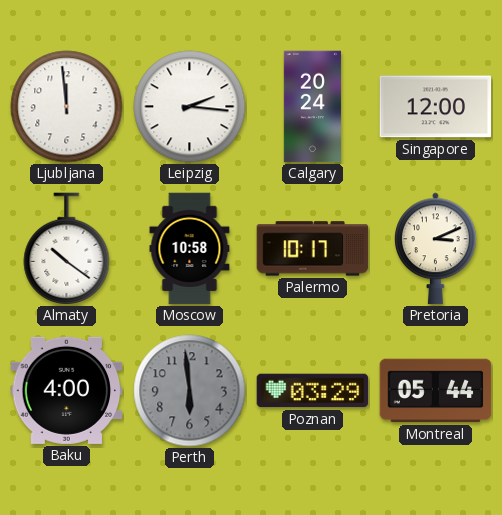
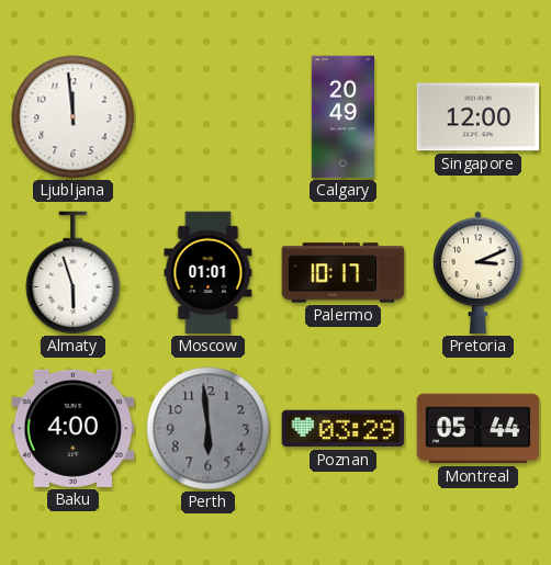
Leipzig: 2:16 -> none (190, 107)
Calgary: 20:24 -> 20:49 (342, 117)
Almaty: 10:21 -> 5:57 (74, 272)
Moscow: 10:58 -> 01:01 (209, 273)
